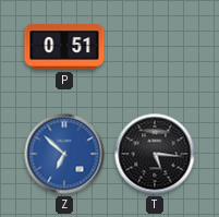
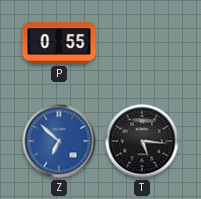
P: 0:51 -> 0:55 (59, 43)
